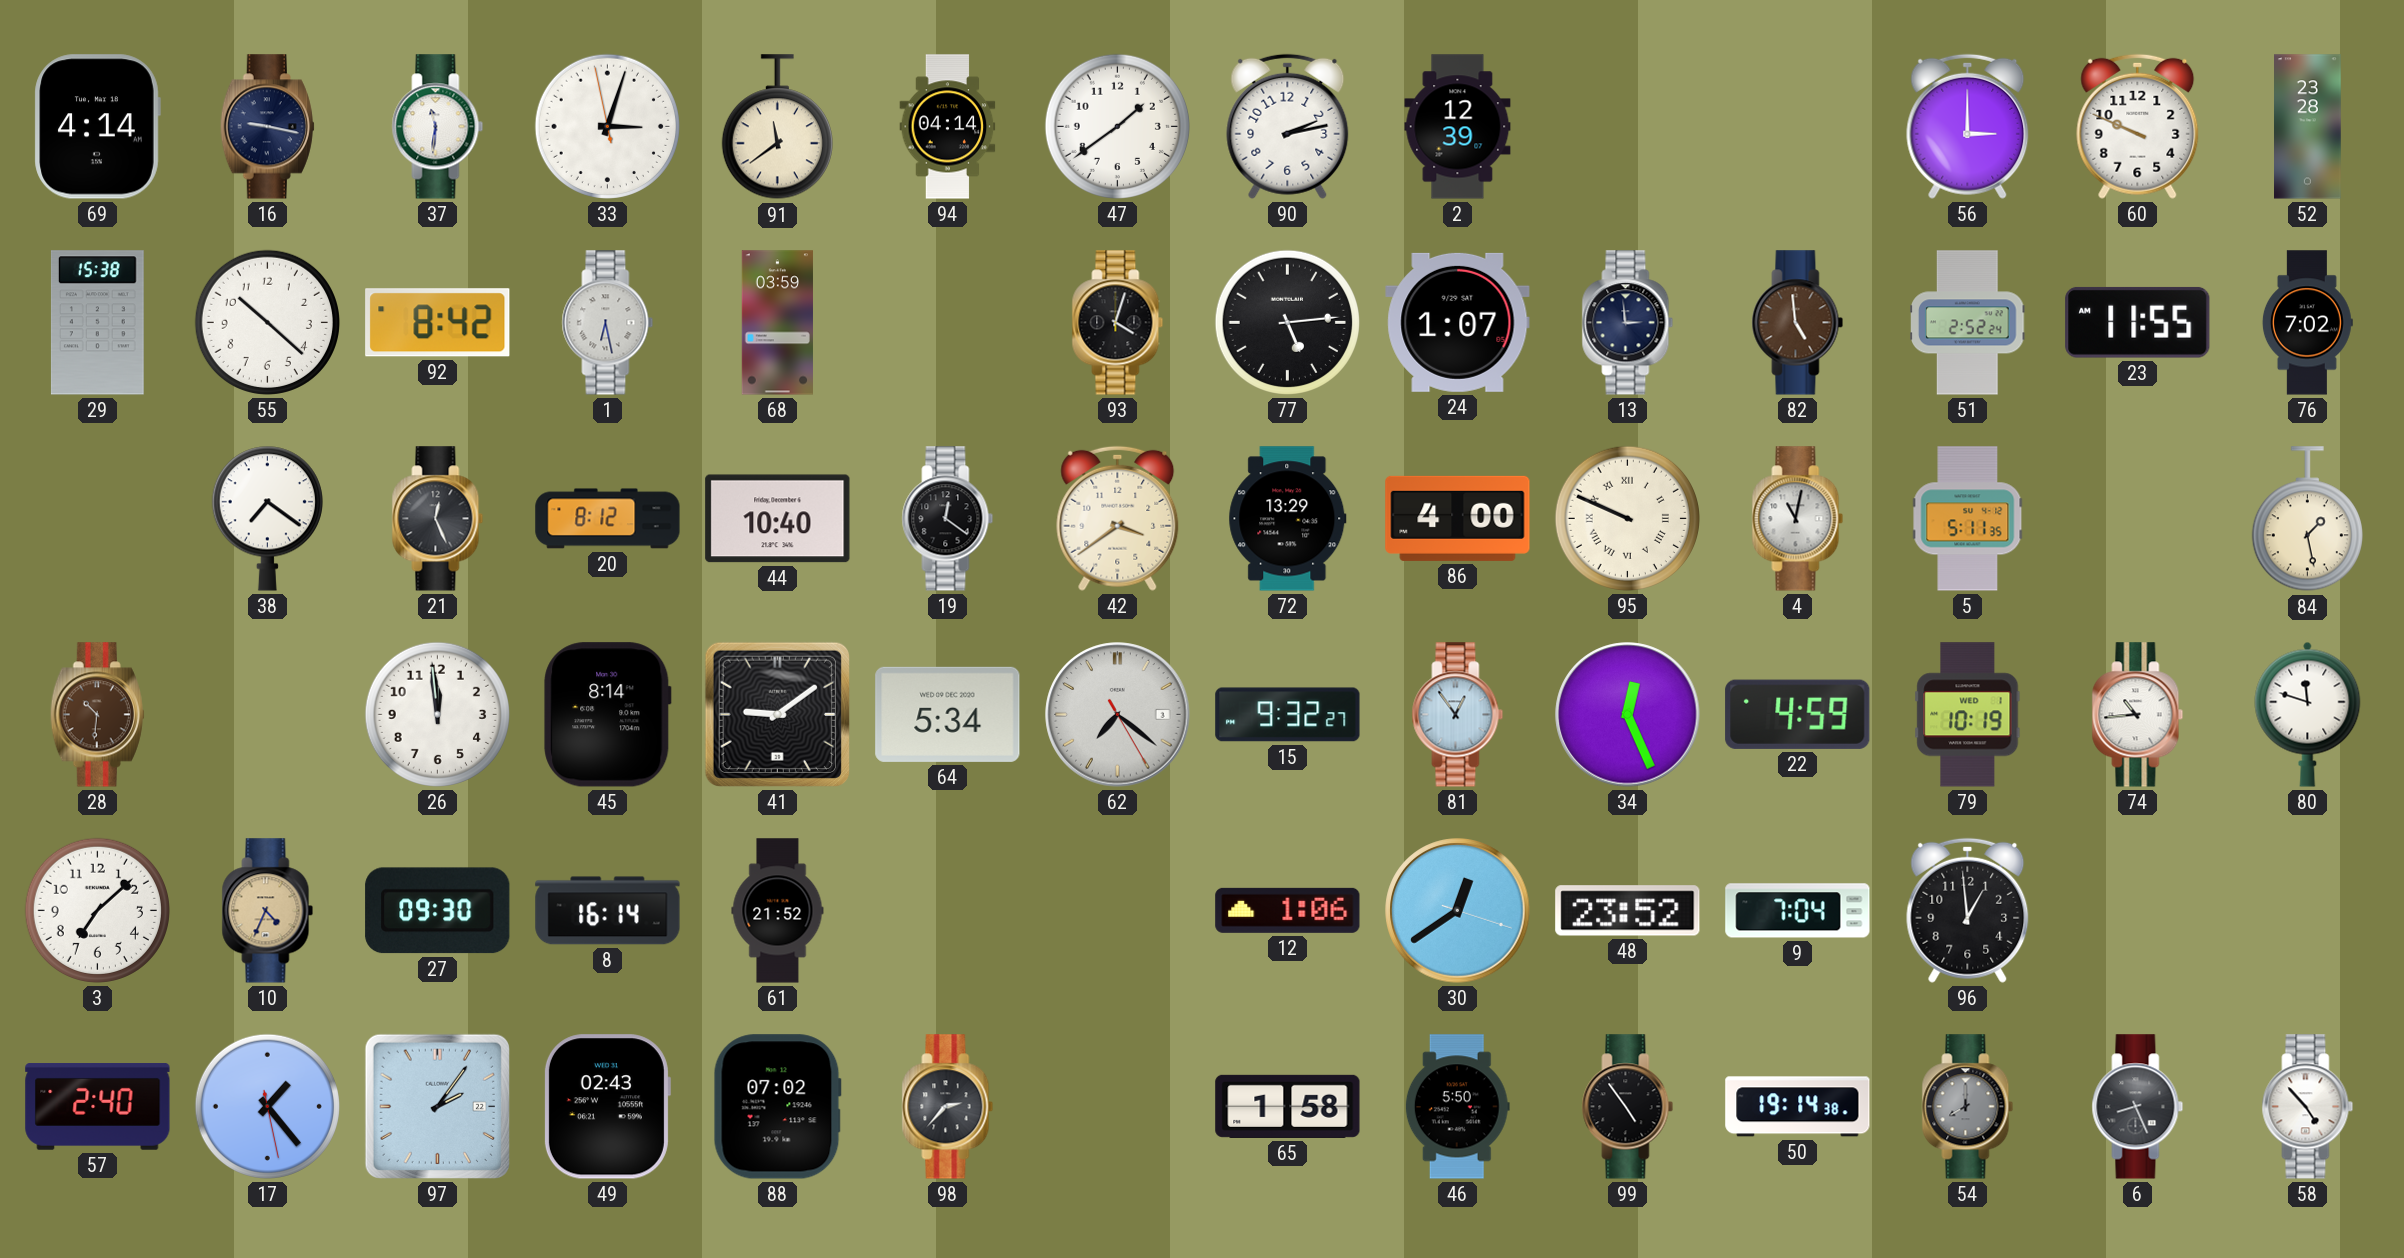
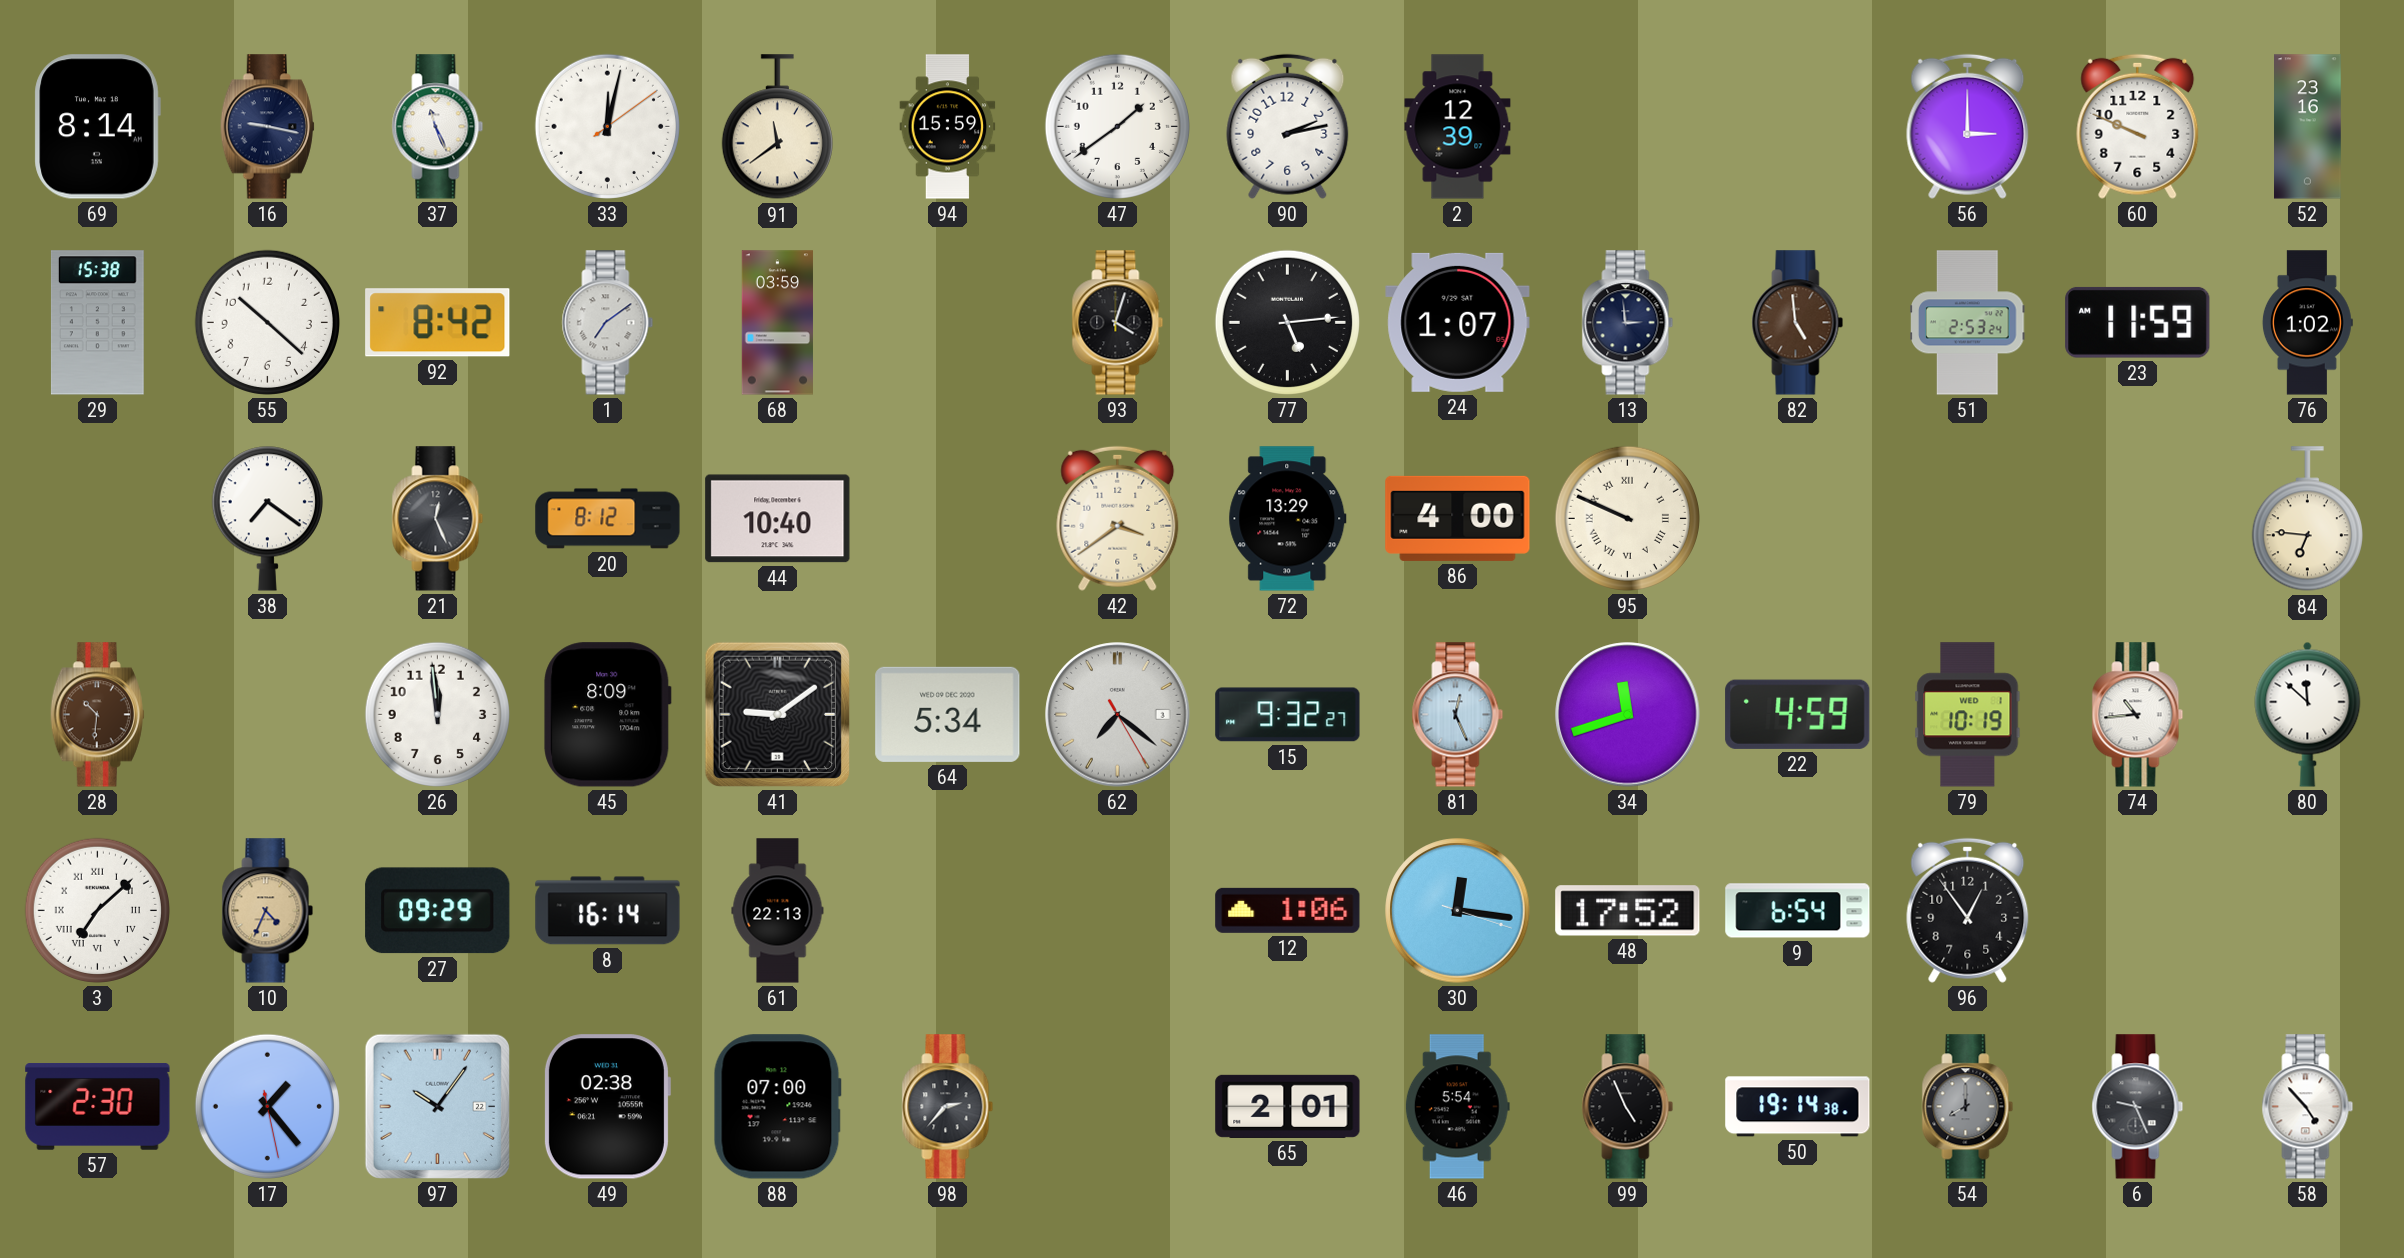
69: 4:14 -> 8:14 (97, 127)
37: 11:31 -> 11:26 (438, 127)
33: 3:02 -> 12:02 (607, 126)
94: 04:14 -> 15:59 (948, 127)
52: 23:28 -> 23:16 (2308, 127)
1: 6:28 -> 7:09 (608, 323)
51: 2:52 -> 2:53 (1968, 323)
23: 11:55 -> 11:59 (2138, 322)
76: 7:02 -> 1:02 (2307, 323)
19: 12:21 -> none (948, 519)
4: 11:02 -> none (1798, 519)
5: 5:11 -> none (1968, 519)
84: 1:28 -> 6:46 (2307, 519)
45: 8:14 -> 8:09 (608, 715)
81: 12:54 -> 12:26 (1458, 715)
34: 12:26 -> 11:42 (1628, 715)
80: 11:48 -> 11:52 (2308, 714)
3 numerals: Arabic -> Roman (97, 910)
27: 09:30 -> 09:29 (438, 911)
61: 21:52 -> 22:13 (778, 911)
30: 12:39 -> 12:16 (1458, 911)
48: 23:52 -> 17:52 (1628, 911)
9: 7:04 -> 6:54 (1798, 911)
96: 12:59 -> 12:54 (1968, 910)
57: 2:40 -> 2:30 (98, 1107)
97: 2:06 -> 10:06 (437, 1106)
49: 02:43 -> 02:38 (607, 1107)
88: 07:02 -> 07:00 (777, 1107)
65: 1:58 -> 2:01 (1288, 1106)
46: 5:50 -> 5:54 (1457, 1107)
99: 4:54 -> 4:56 (1628, 1107)
6: 8:26 -> 9:26 (2138, 1107)
